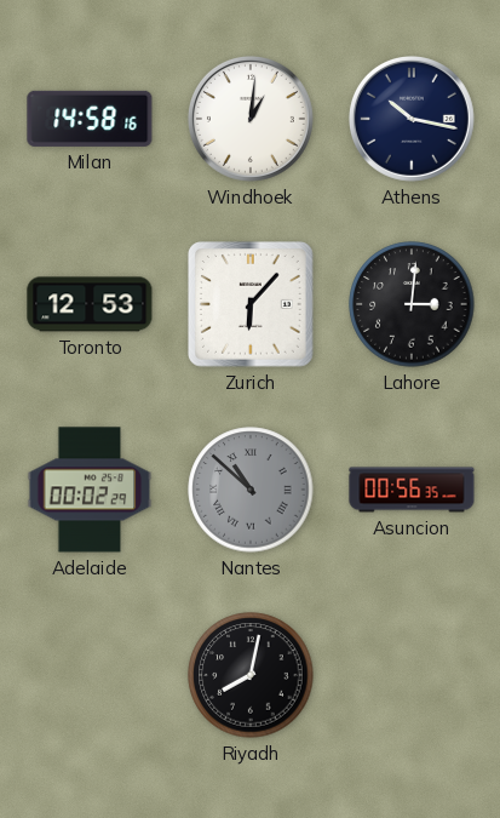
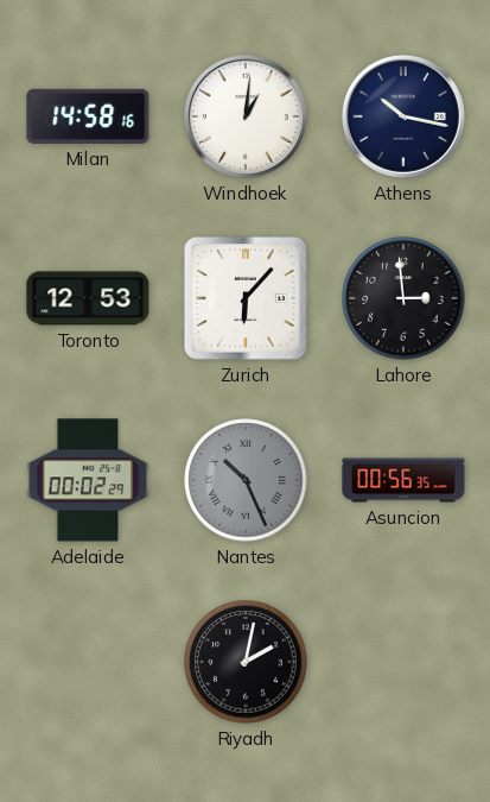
Lahore: 3:01 -> 2:59 (403, 298)
Nantes: 10:52 -> 10:26 (246, 480)
Riyadh: 8:02 -> 2:02 (246, 662)
